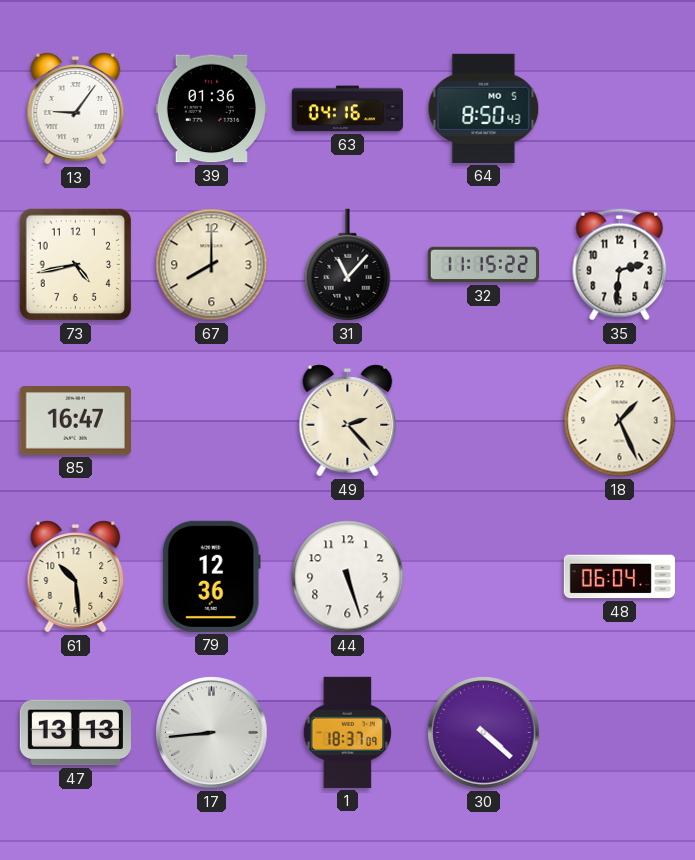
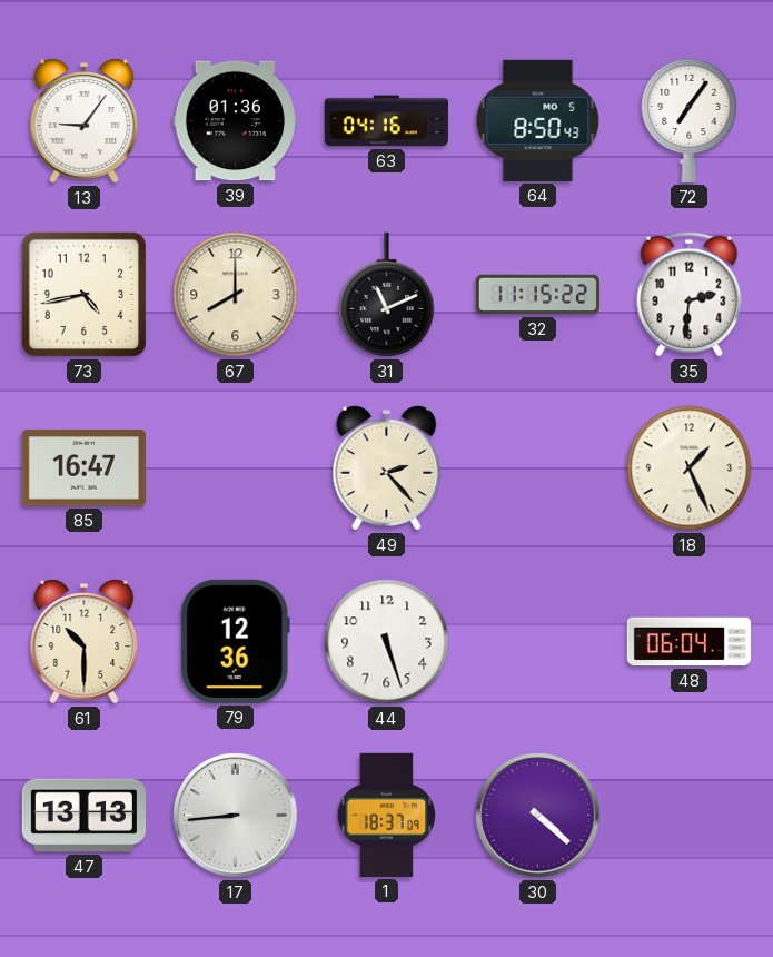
72: none -> 7:06 (690, 120)
31: 11:07 -> 11:11 (387, 295)
61: 10:29 -> 10:30 (85, 642)
